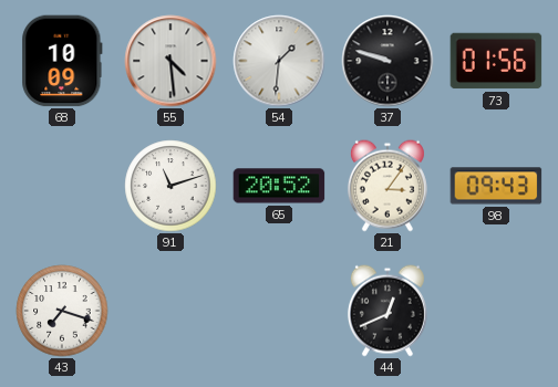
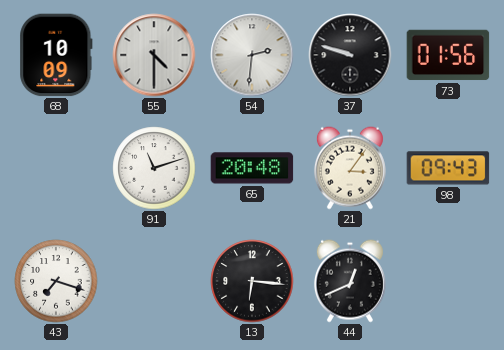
55: 4:29 -> 4:30 (154, 55)
54: 1:31 -> 2:31 (252, 55)
65: 20:52 -> 20:48 (252, 168)
13: none -> 6:16 (252, 281)
